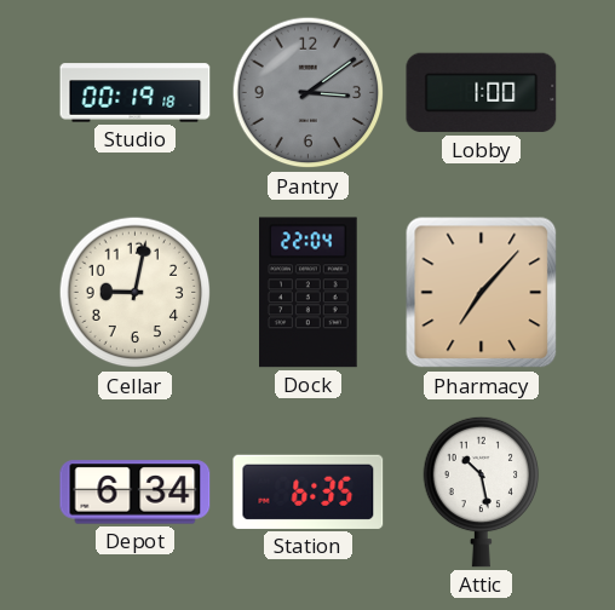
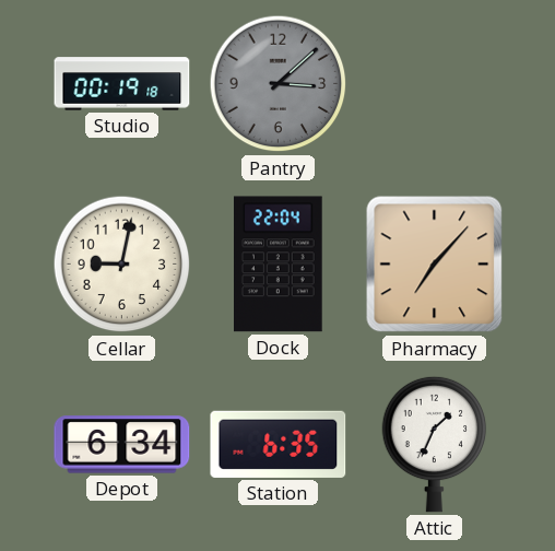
Pantry: 3:09 -> 3:08 (279, 84)
Lobby: 1:00 -> none (482, 93)
Attic: 10:28 -> 1:34 (435, 444)
